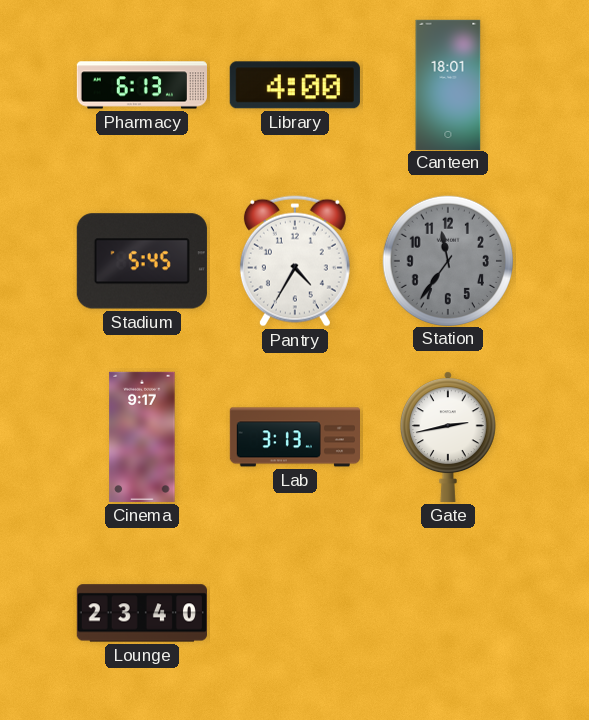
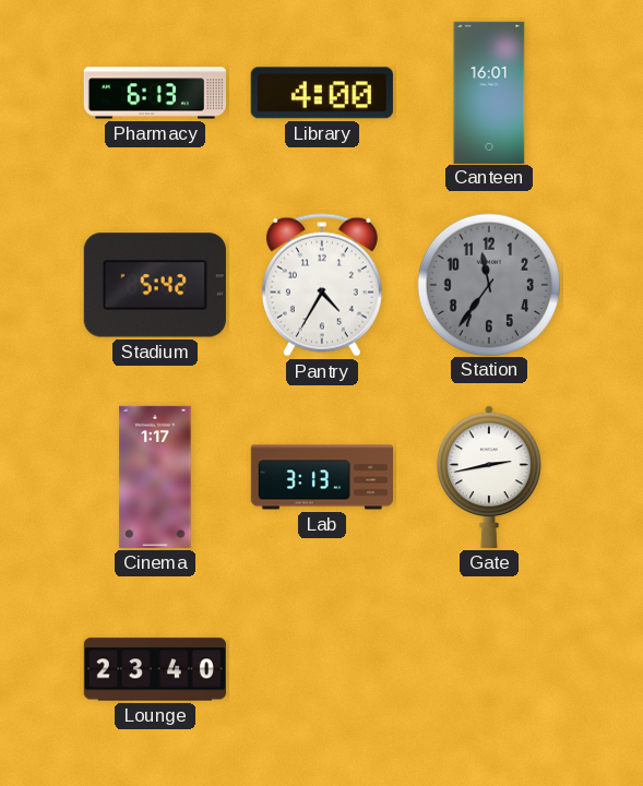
Canteen: 18:01 -> 16:01 (489, 92)
Stadium: 5:45 -> 5:42 (155, 285)
Cinema: 9:17 -> 1:17 (155, 477)
